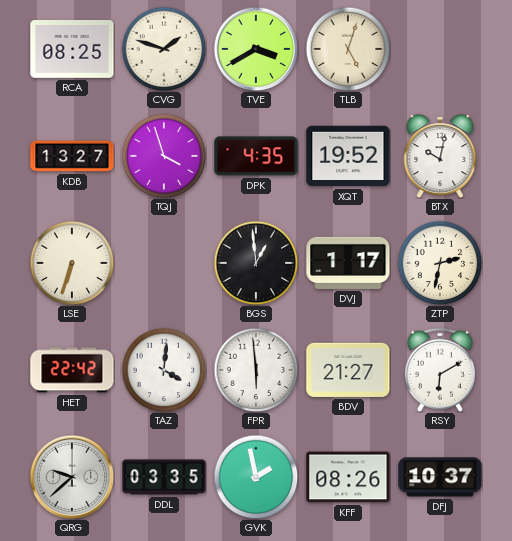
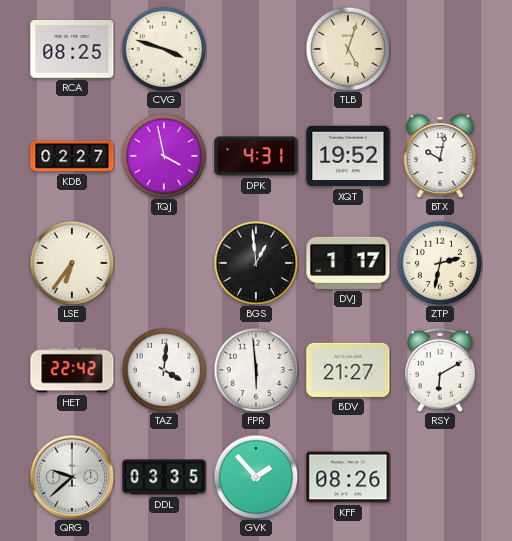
CVG: 1:48 -> 3:48 (164, 49)
TVE: 3:40 -> none (256, 49)
KDB: 13:27 -> 02:27 (72, 156)
TQJ: 3:57 -> 3:58 (164, 156)
DPK: 4:35 -> 4:31 (256, 156)
LSE: 6:33 -> 6:36 (72, 263)
GVK: 1:58 -> 1:53 (256, 477)
DFJ: 10:37 -> none (440, 477)
